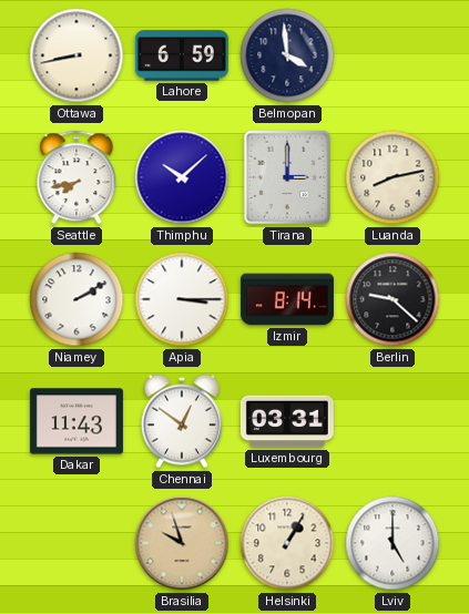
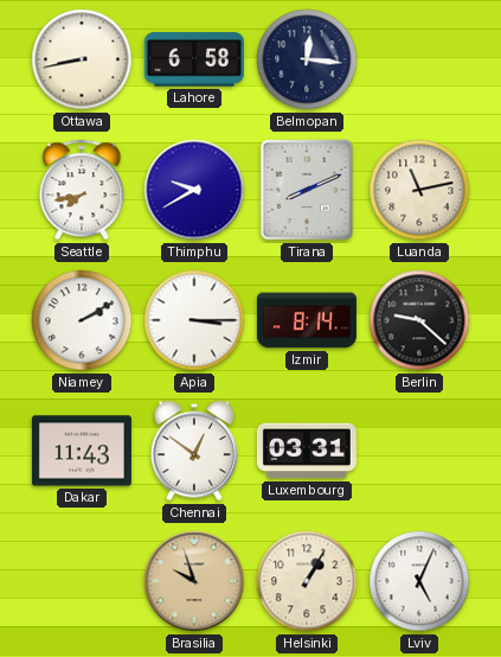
Lahore: 6:59 -> 6:58 (194, 59)
Belmopan: 3:59 -> 12:16 (307, 59)
Thimphu: 10:08 -> 9:40 (194, 190)
Tirana: 3:00 -> 8:11 (307, 190)
Luanda: 8:13 -> 11:13 (419, 190)
Lviv: 5:00 -> 5:04 (419, 581)
